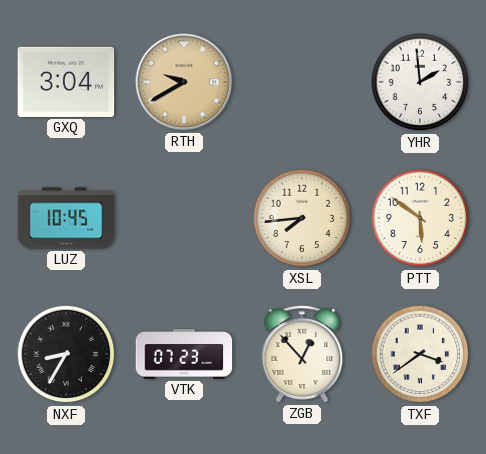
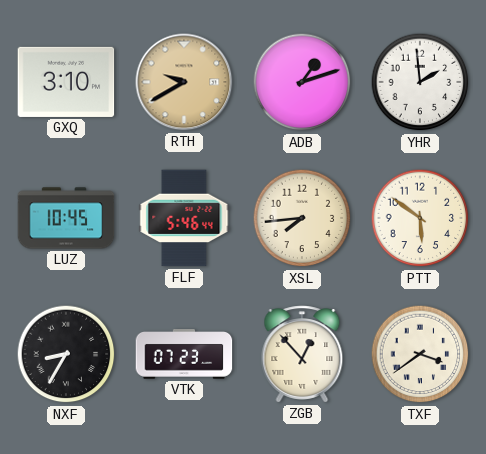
GXQ: 3:04 -> 3:10 (66, 82)
ADB: none -> 1:12 (302, 82)
FLF: none -> 5:46 (184, 218)
